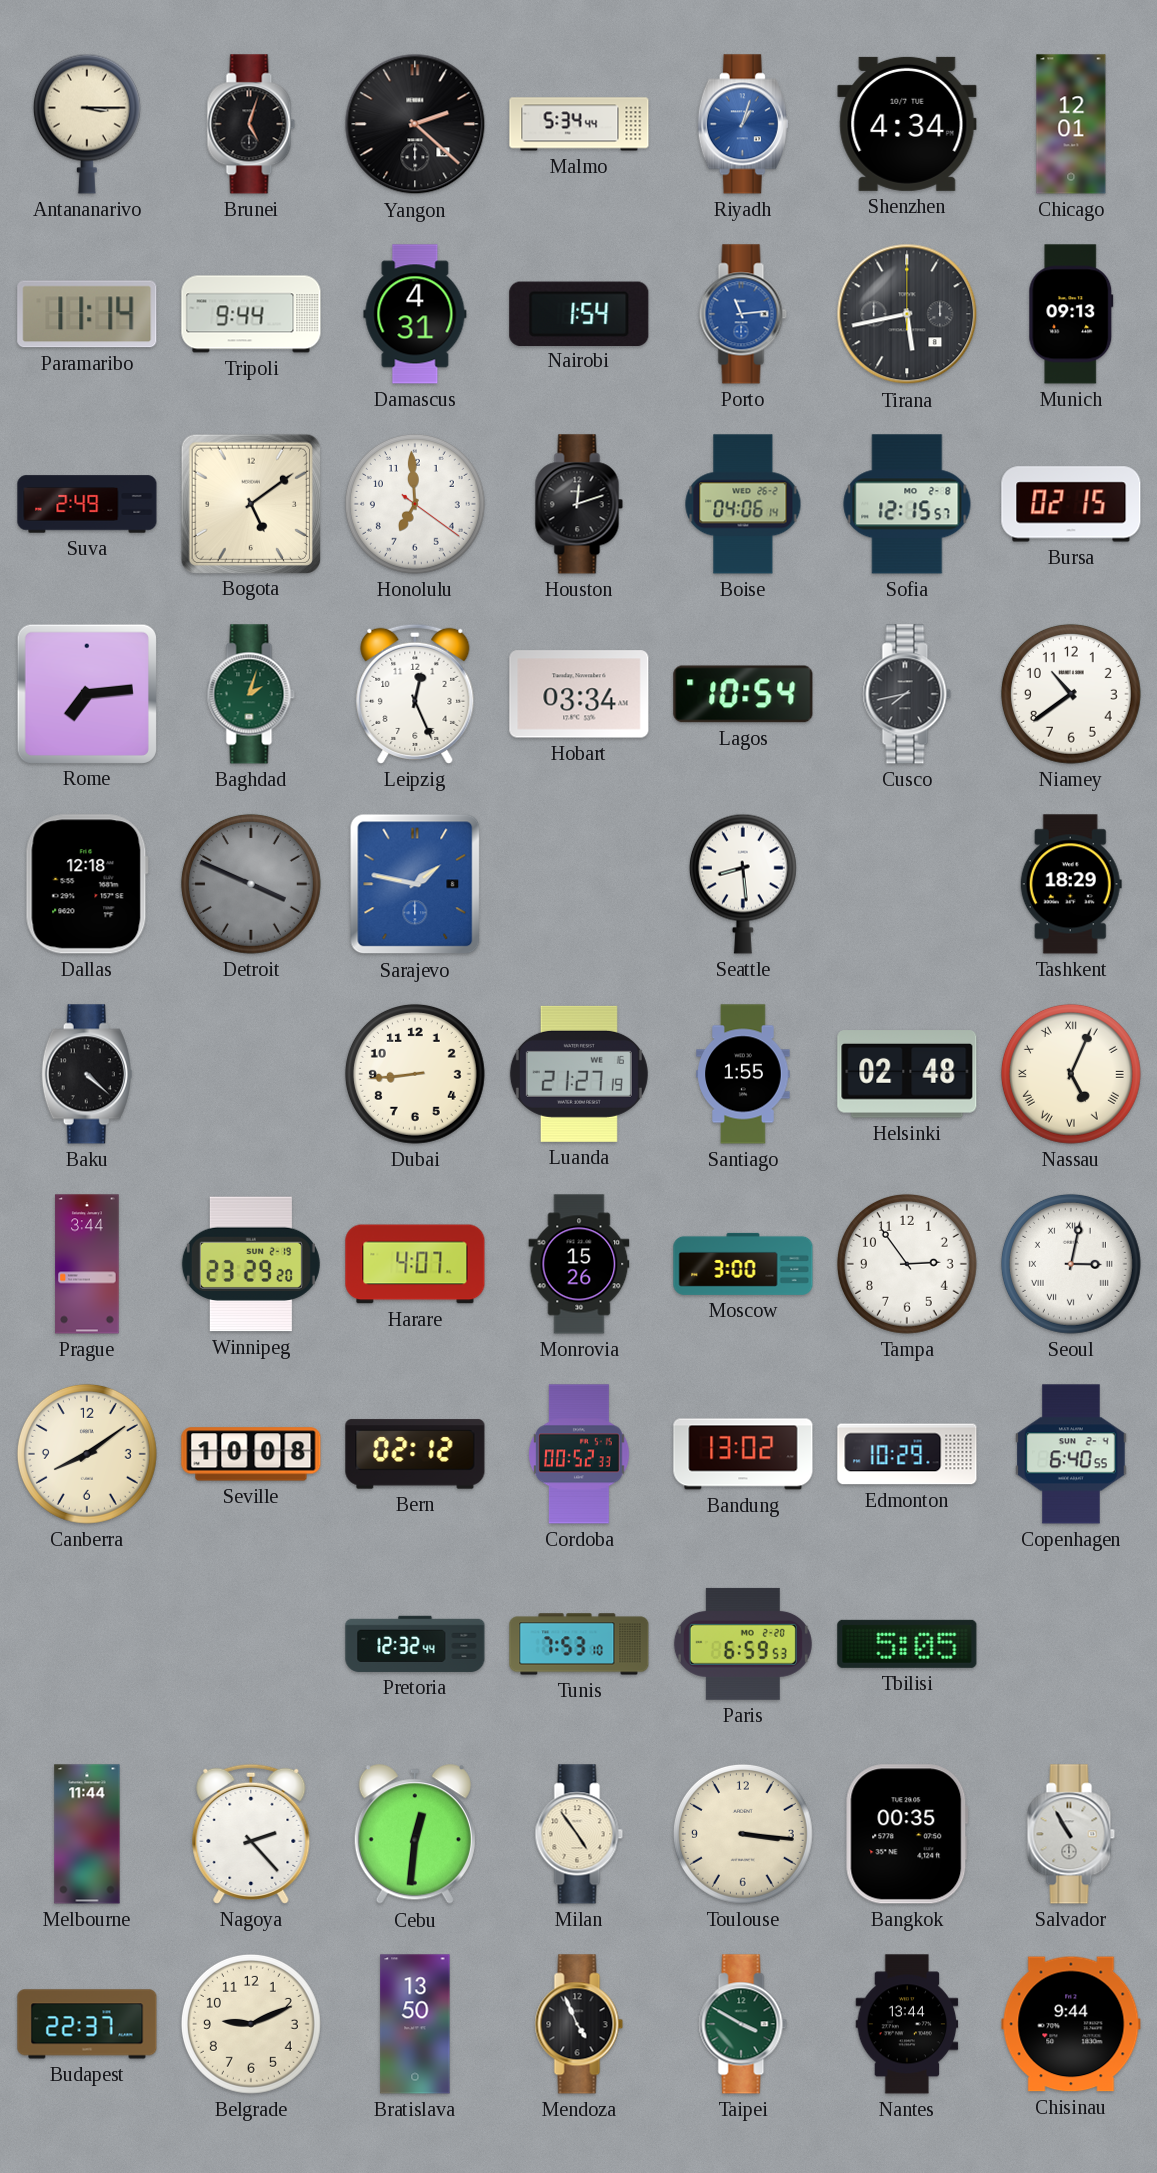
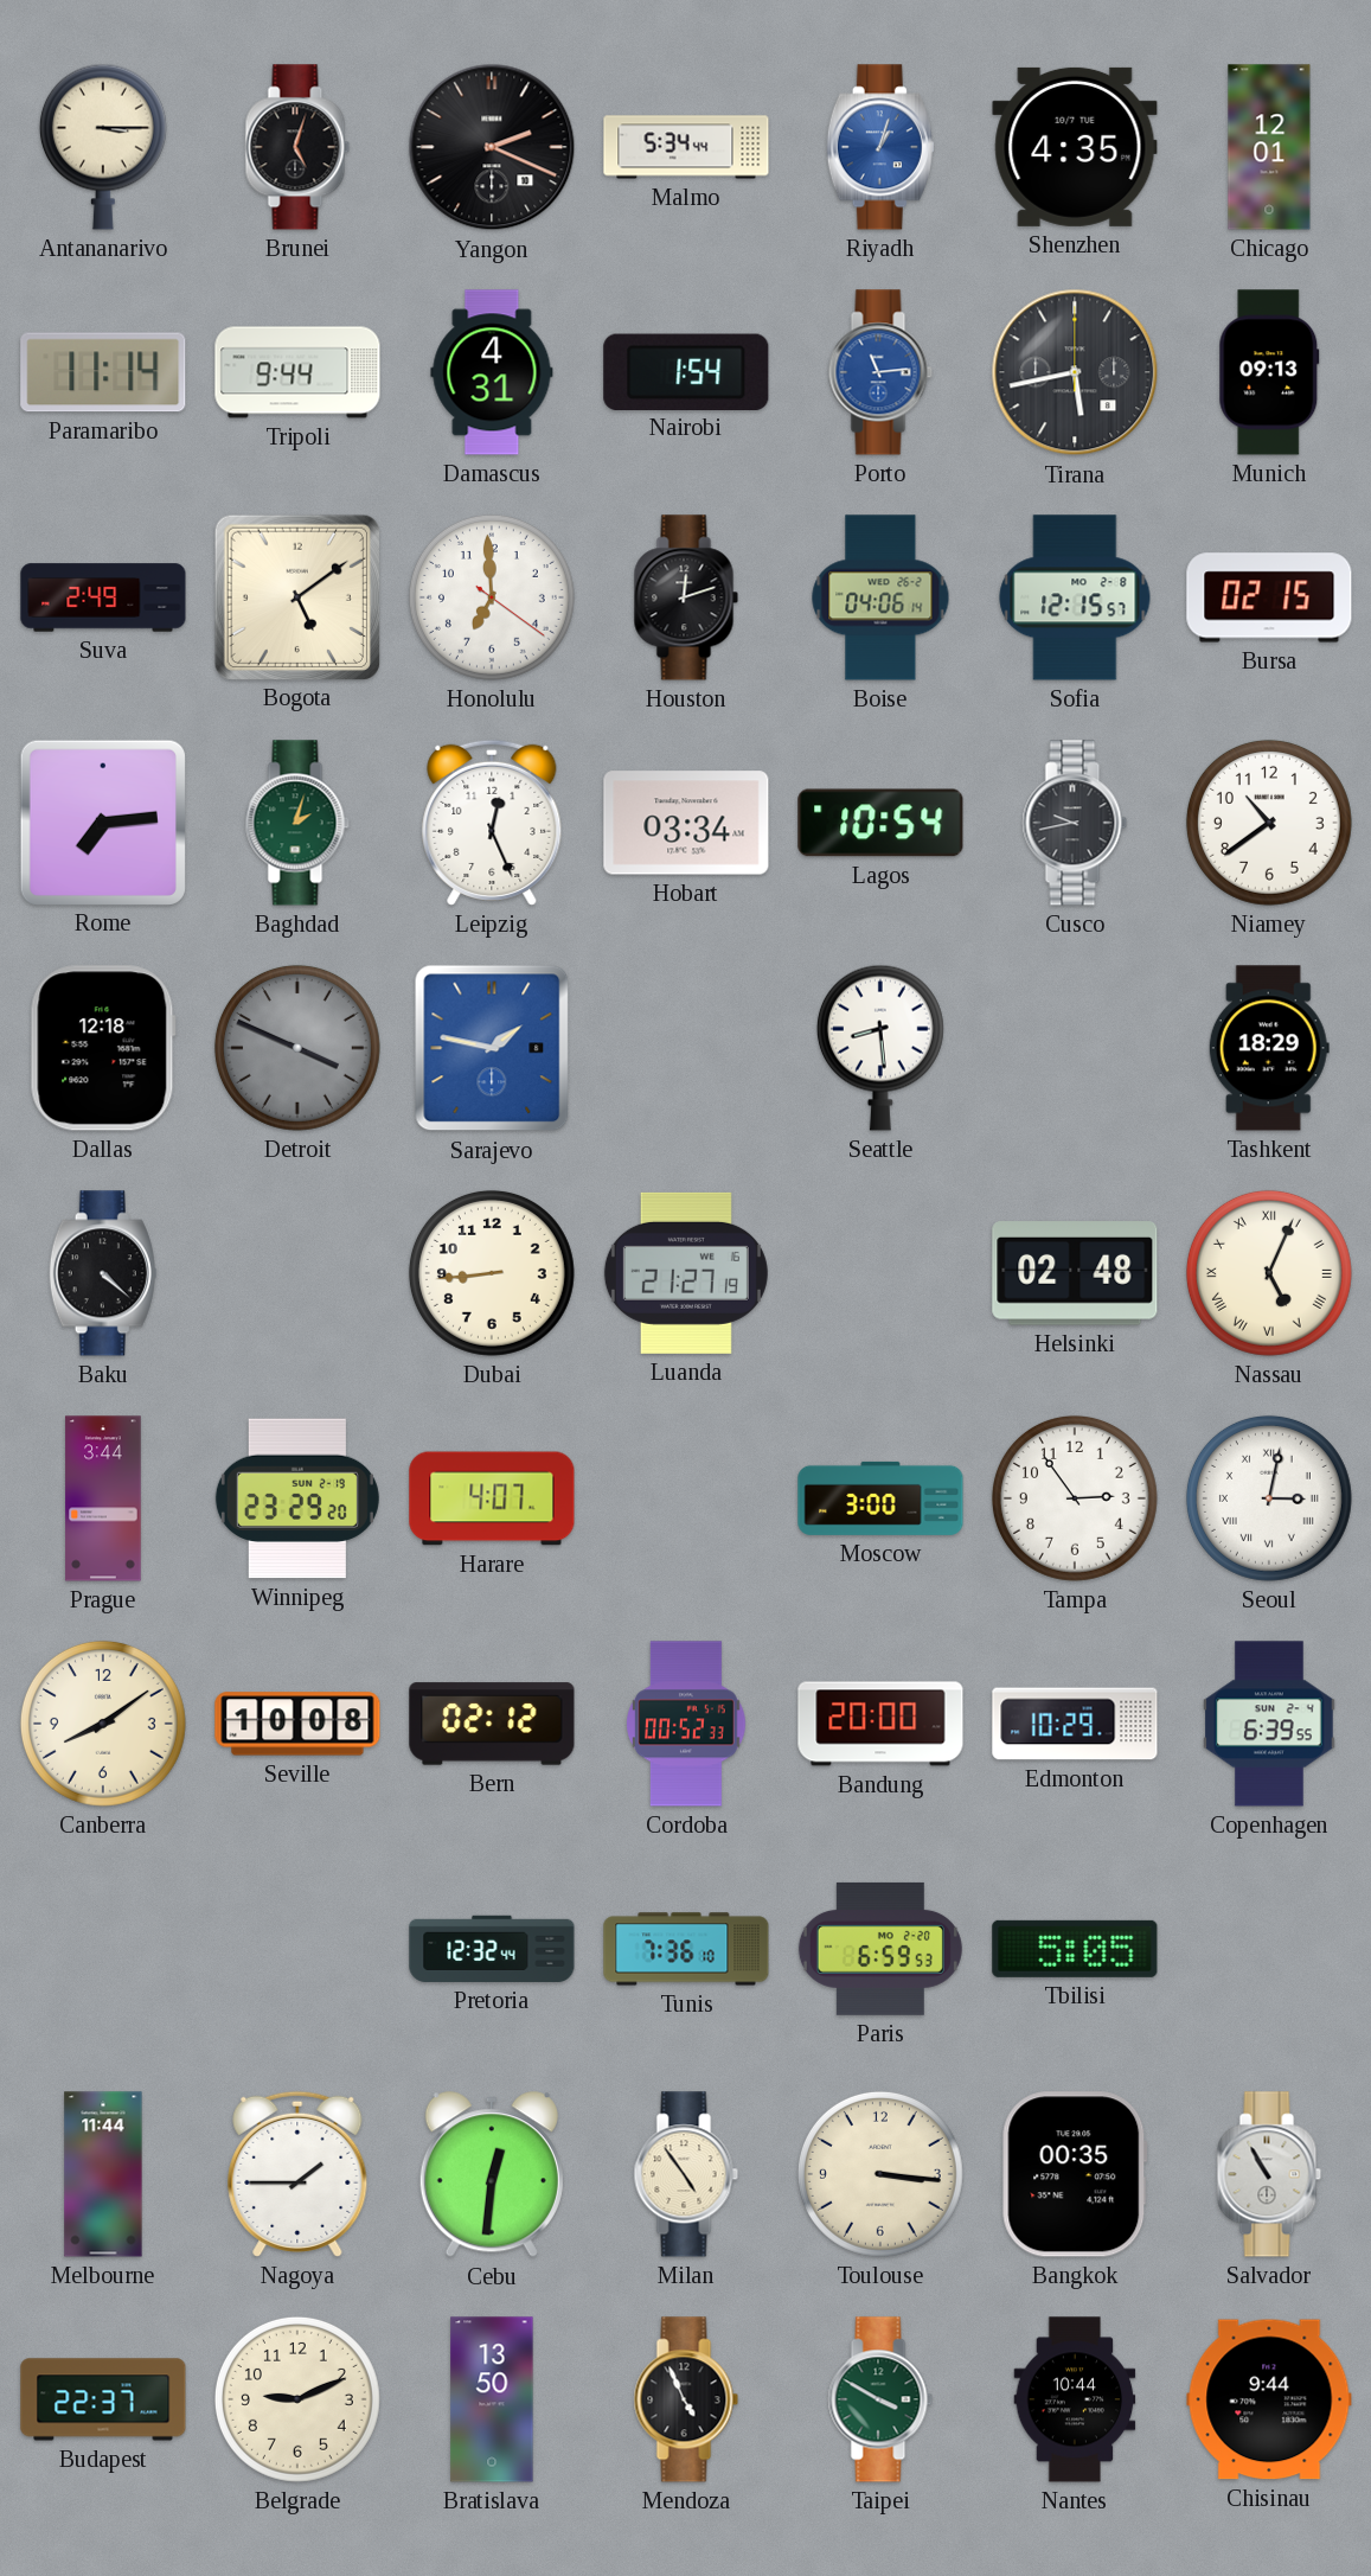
Yangon: 2:22 -> 2:19 (492, 147)
Shenzhen: 4:34 -> 4:35 (1075, 147)
Cusco: 7:43 -> 9:43 (1075, 823)
Santiago: 1:55 -> none (743, 1074)
Monrovia: 15:26 -> none (579, 1264)
Bandung: 13:02 -> 20:00 (880, 1724)
Copenhagen: 6:40 -> 6:39 (1269, 1724)
Tunis: 7:53 -> 7:36 (686, 1949)
Nagoya: 2:23 -> 1:45 (297, 2174)
Nantes: 13:44 -> 10:44 (1075, 2399)
